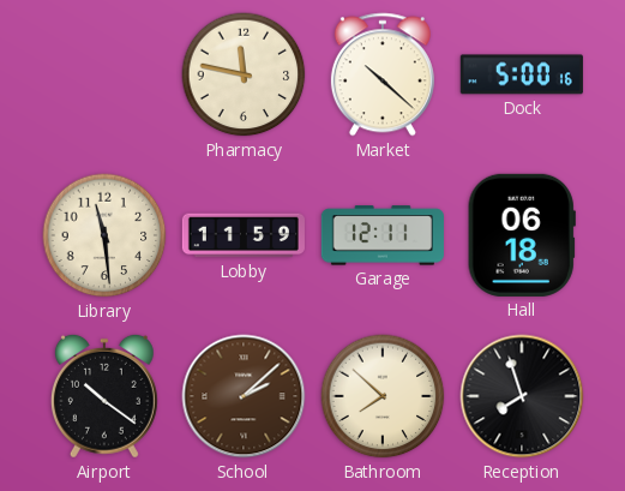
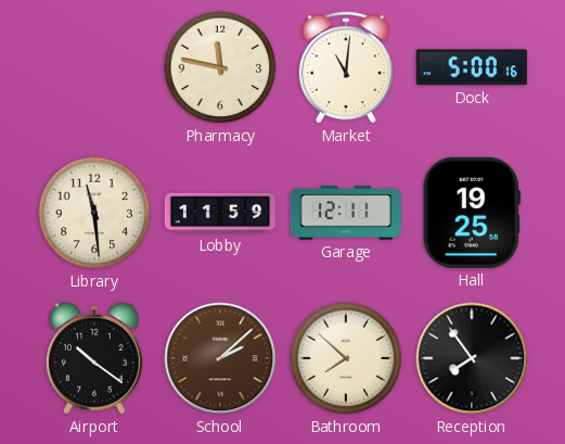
Market: 10:22 -> 11:01 (346, 67)
Hall: 06:18 -> 19:25 (472, 213)
Reception: 7:57 -> 7:54 (472, 358)
